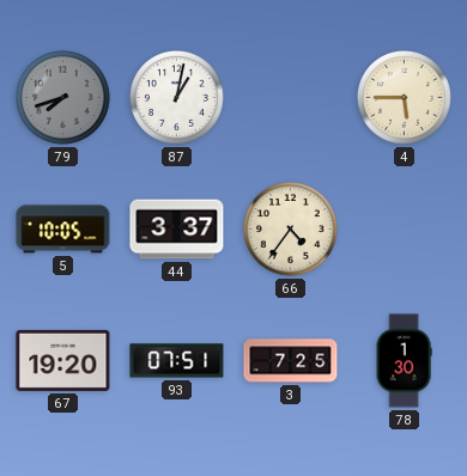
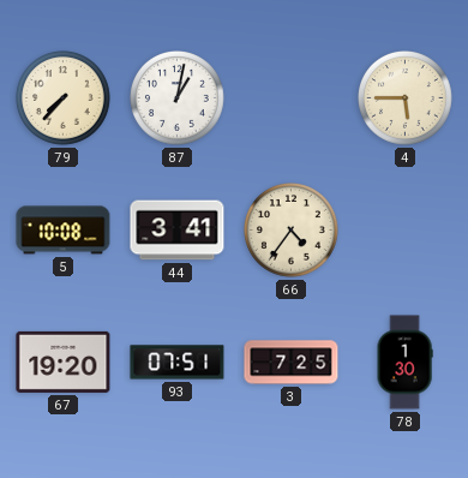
79: 7:42 -> 7:37 (64, 98)
79 dial: grey -> cream (64, 98)
5: 10:05 -> 10:08 (64, 231)
44: 3:37 -> 3:41 (178, 231)
